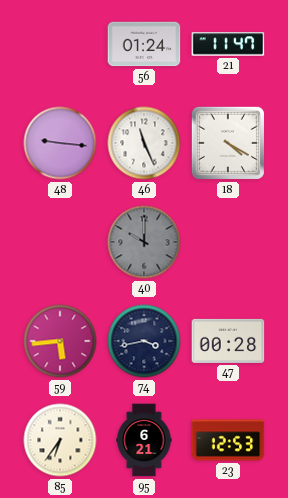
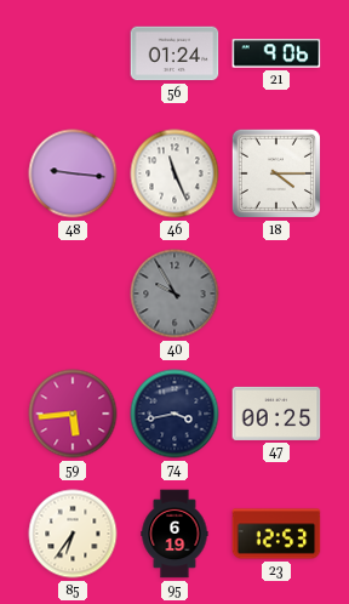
21: 11:47 -> 9:06 (276, 53)
18: 4:20 -> 4:15 (276, 173)
40: 10:00 -> 9:55 (174, 294)
47: 00:28 -> 00:25 (276, 414)
95: 6:21 -> 6:19 (174, 534)
